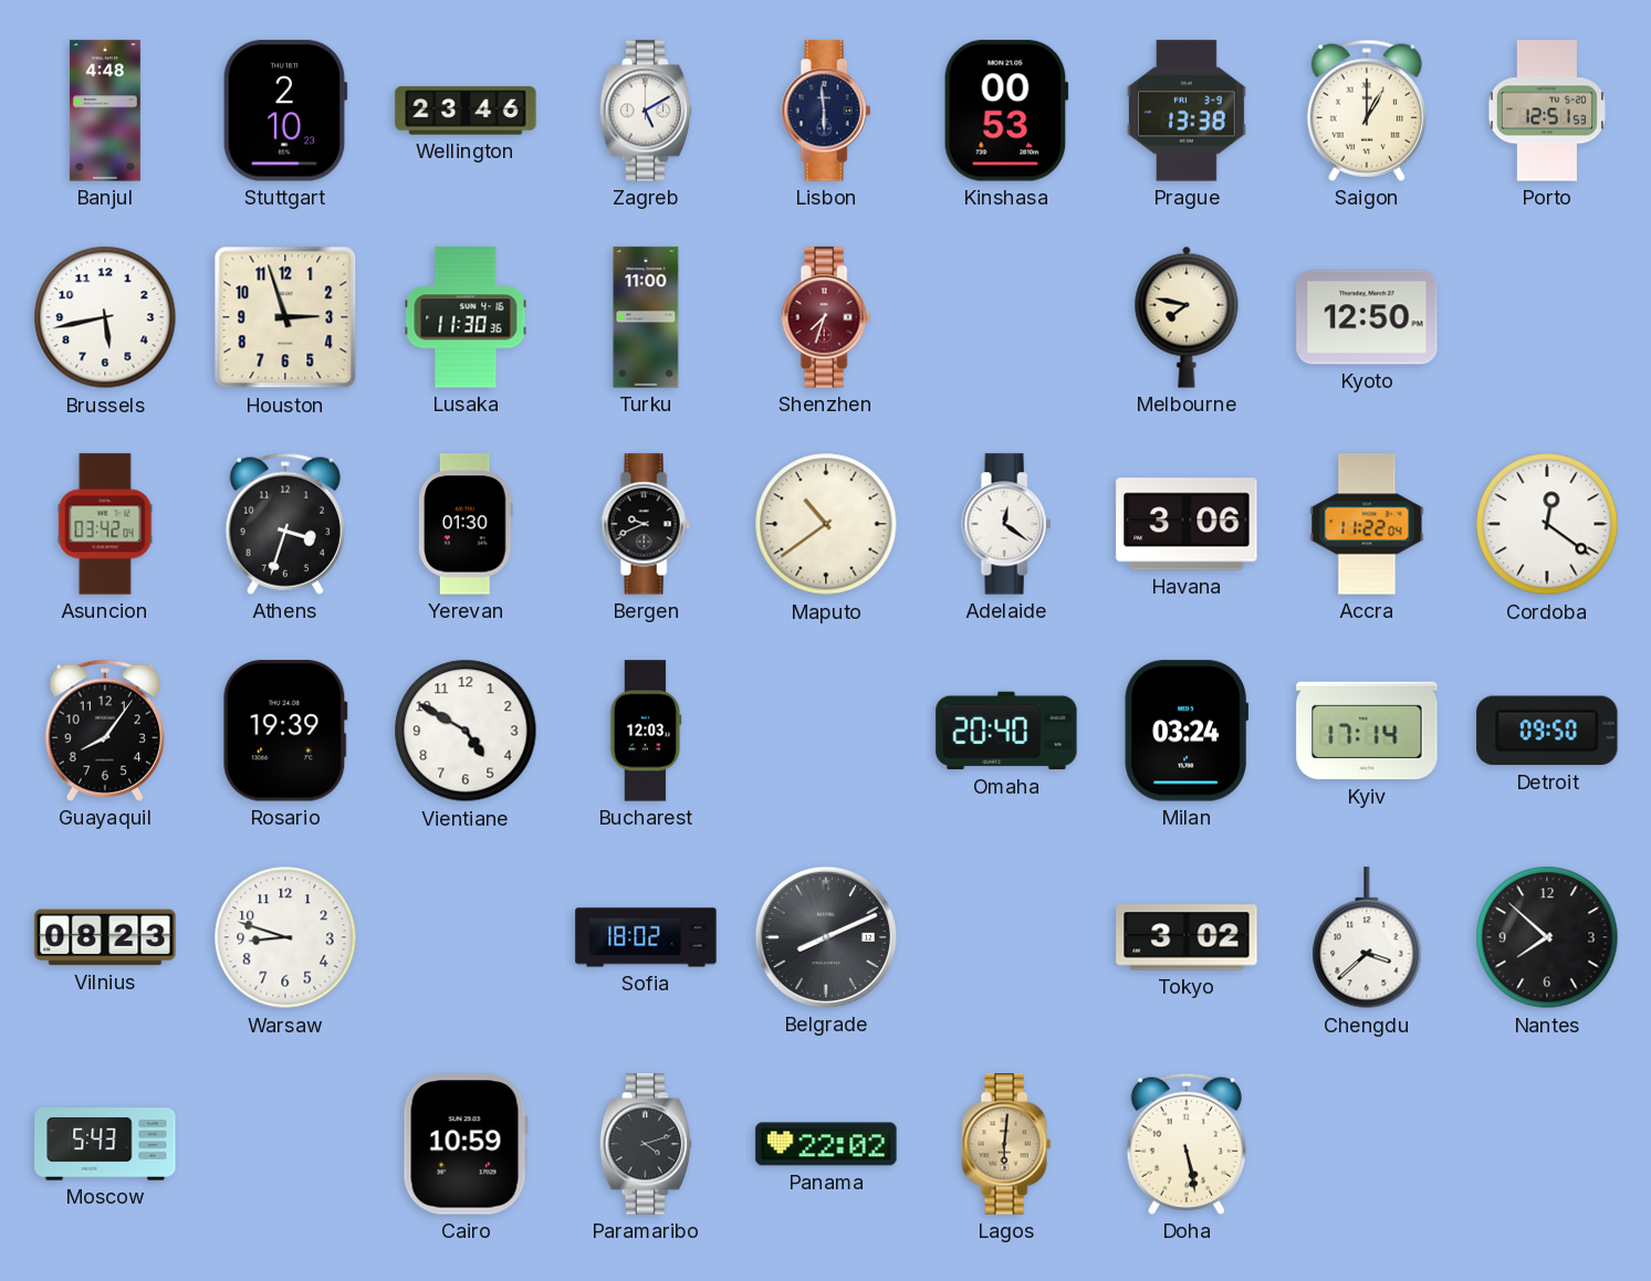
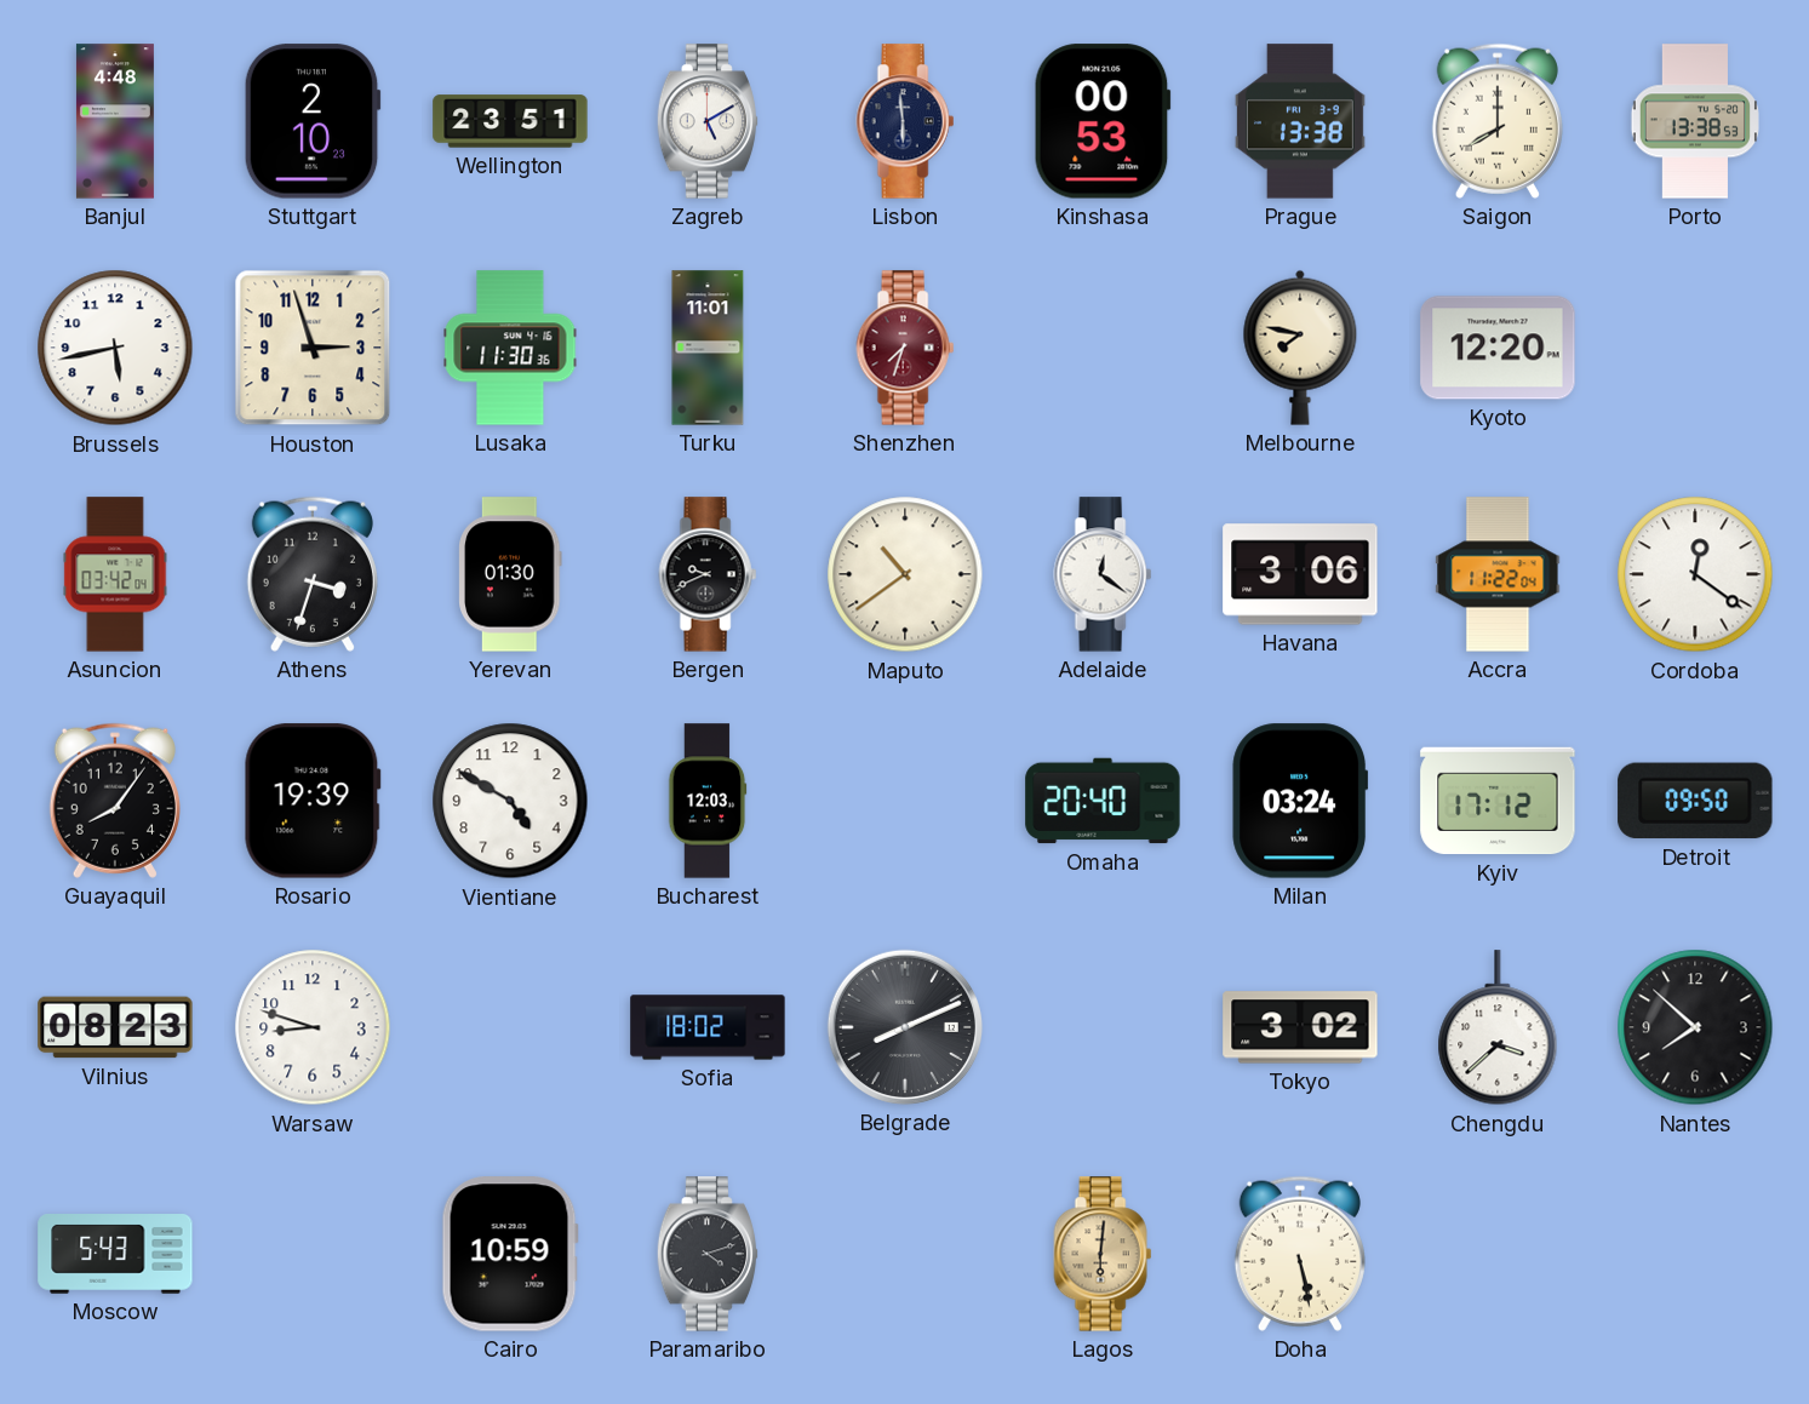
Wellington: 23:46 -> 23:51 (510, 121)
Saigon: 1:00 -> 8:00 (1498, 121)
Porto: 12:51 -> 13:38 (1695, 121)
Turku: 11:00 -> 11:01 (708, 348)
Kyoto: 12:50 -> 12:20 (1498, 348)
Kyiv: 17:14 -> 17:12 (1498, 801)
Panama: 22:02 -> none (826, 1144)
